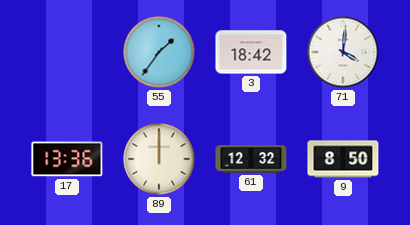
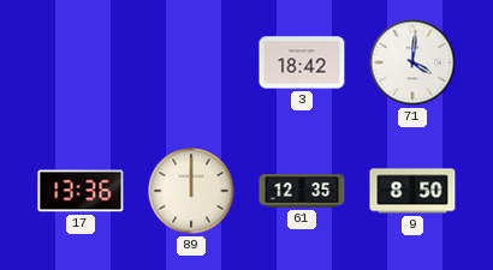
55: 1:36 -> none (159, 52)
61: 12:32 -> 12:35 (302, 191)
